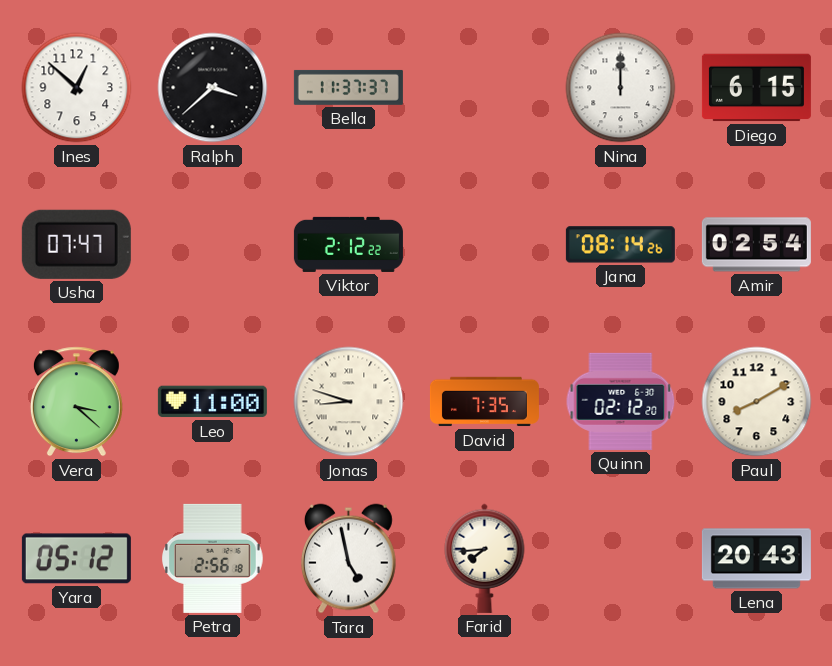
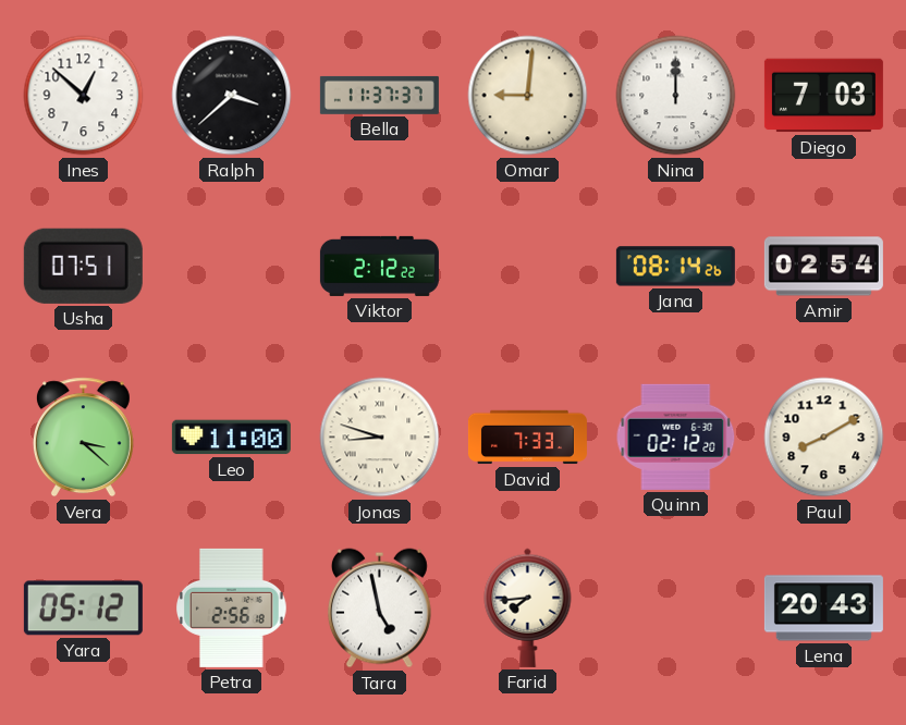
Omar: none -> 9:01 (528, 96)
Diego: 6:15 -> 7:03 (823, 96)
Usha: 07:47 -> 07:51 (83, 266)
David: 7:35 -> 7:33 (527, 438)
